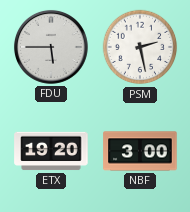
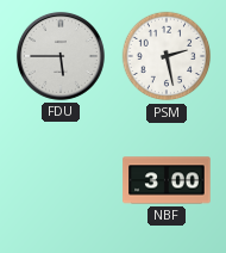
ETX: 19:20 -> none (51, 151)
